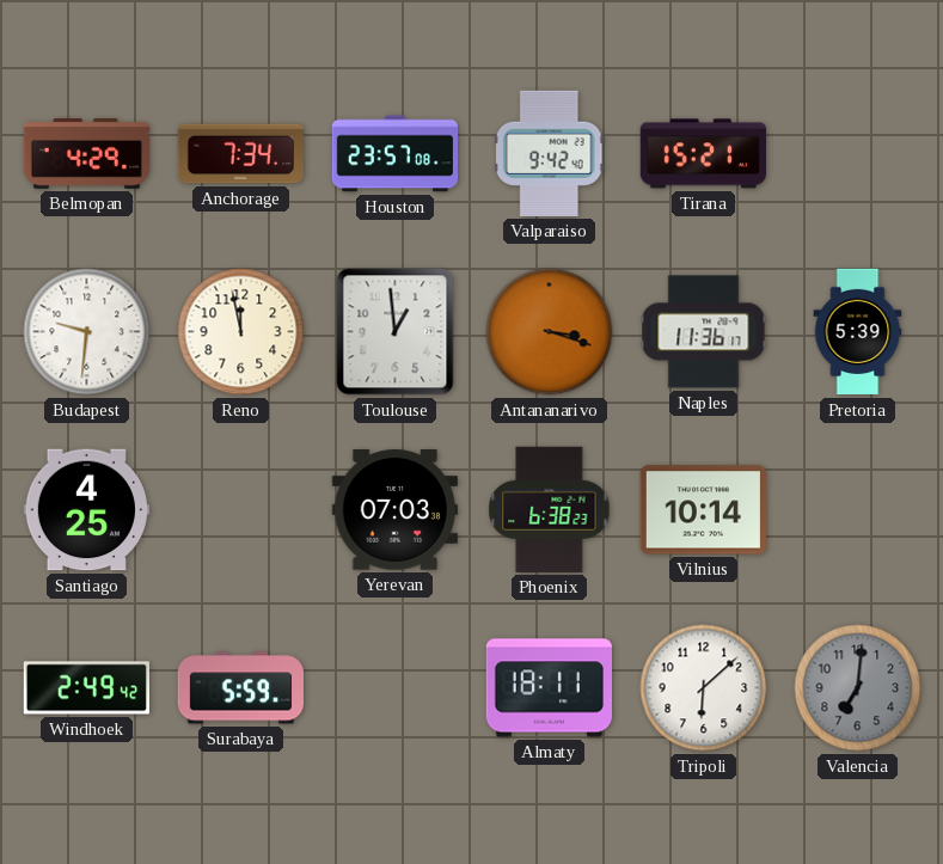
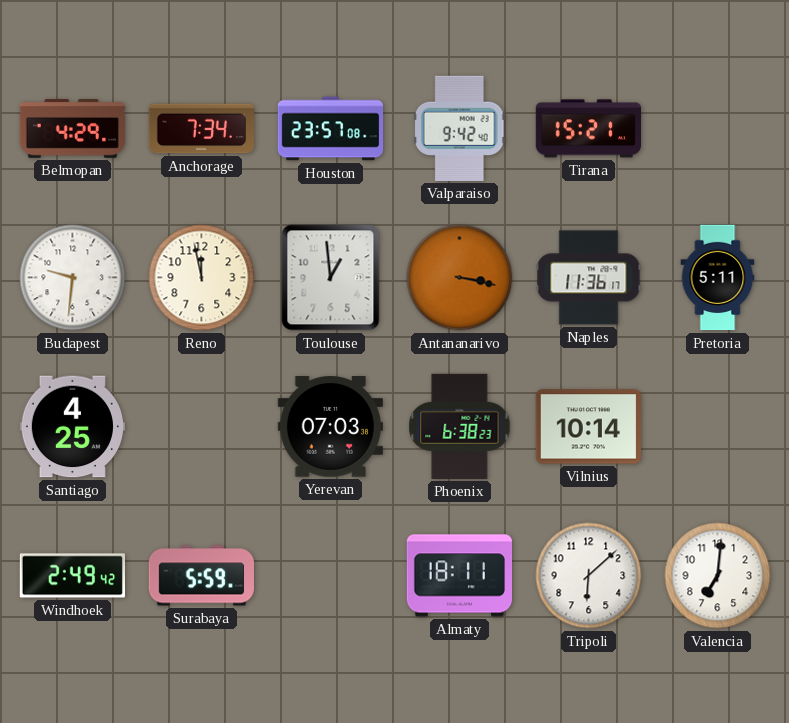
Antananarivo: 3:18 -> 3:17 (460, 278)
Pretoria: 5:39 -> 5:11 (718, 278)
Valencia dial: grey -> white (718, 576)
